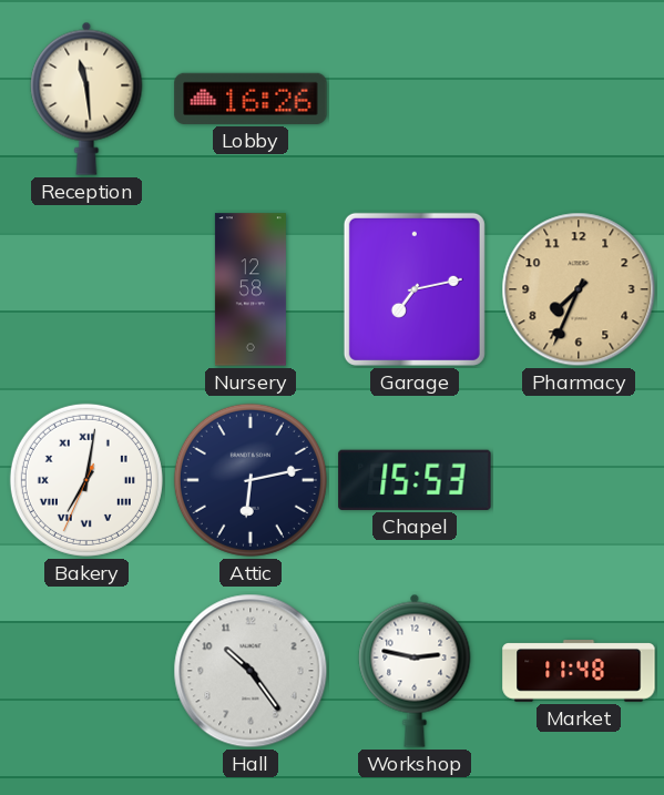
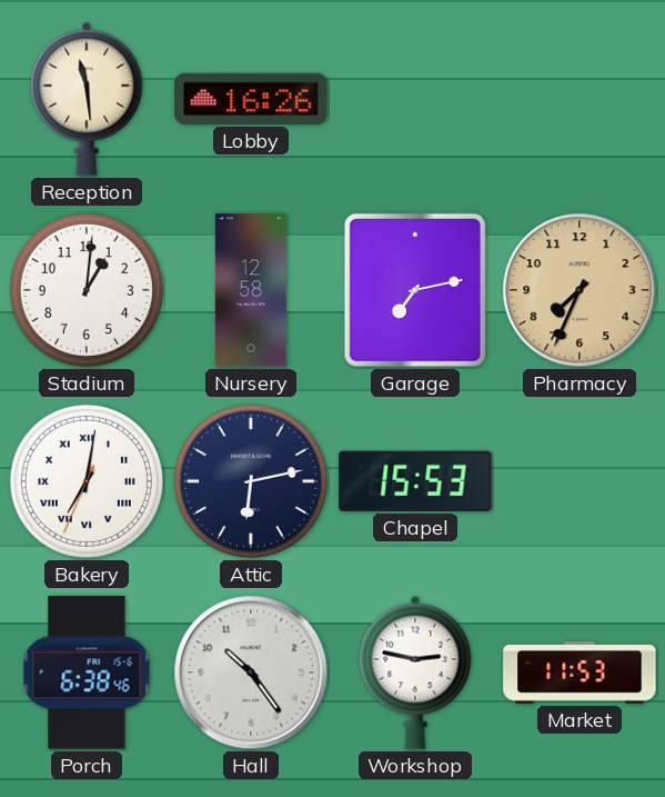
Stadium: none -> 1:01 (87, 290)
Porch: none -> 6:38 (87, 673)
Market: 11:48 -> 11:53 (580, 674)
